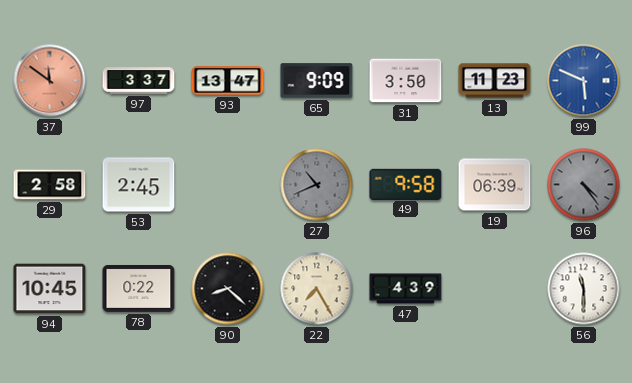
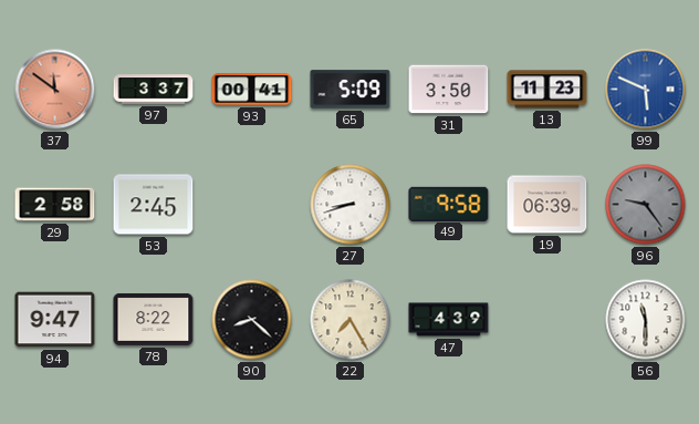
93: 13:47 -> 00:41 (252, 90)
65: 9:09 -> 5:09 (351, 90)
27: 10:41 -> 8:42 (351, 205)
27 dial: grey -> white (351, 205)
96: 4:24 -> 9:24 (646, 205)
94: 10:45 -> 9:47 (55, 320)
78: 0:22 -> 8:22 (154, 319)
